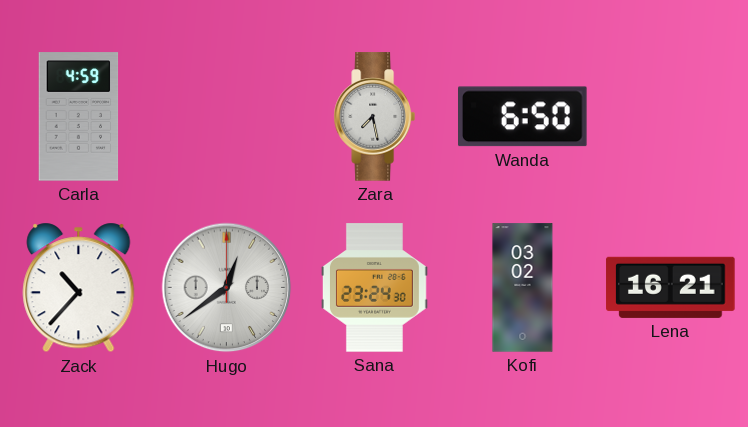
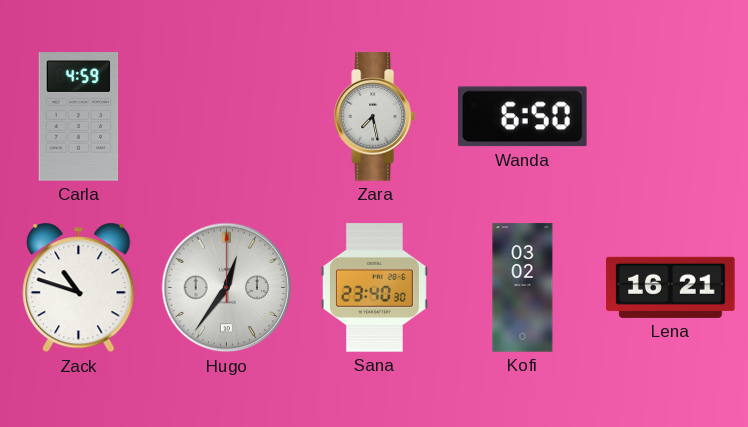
Zack: 10:37 -> 10:48 (79, 288)
Hugo: 12:39 -> 12:36 (227, 288)
Sana: 23:24 -> 23:40 (374, 288)
